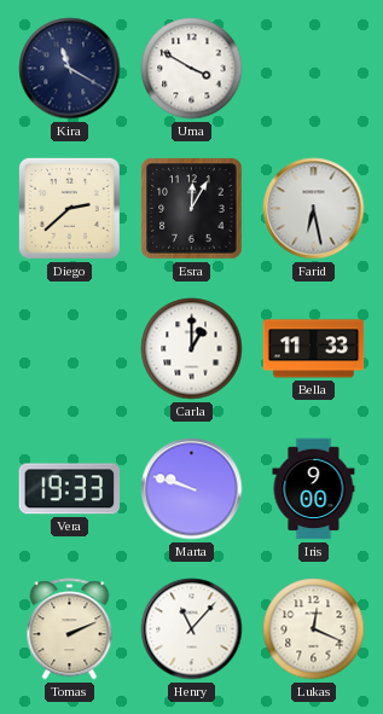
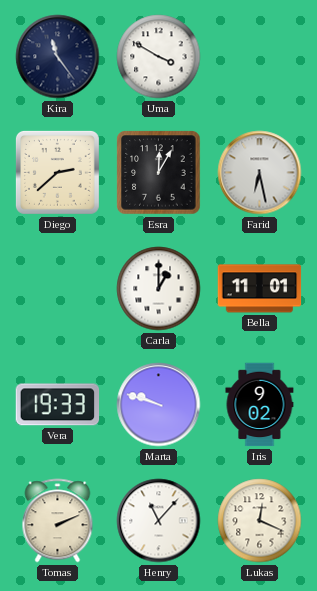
Kira: 11:20 -> 11:24 (58, 57)
Bella: 11:33 -> 11:01 (260, 289)
Iris: 9:00 -> 9:02 (260, 405)
